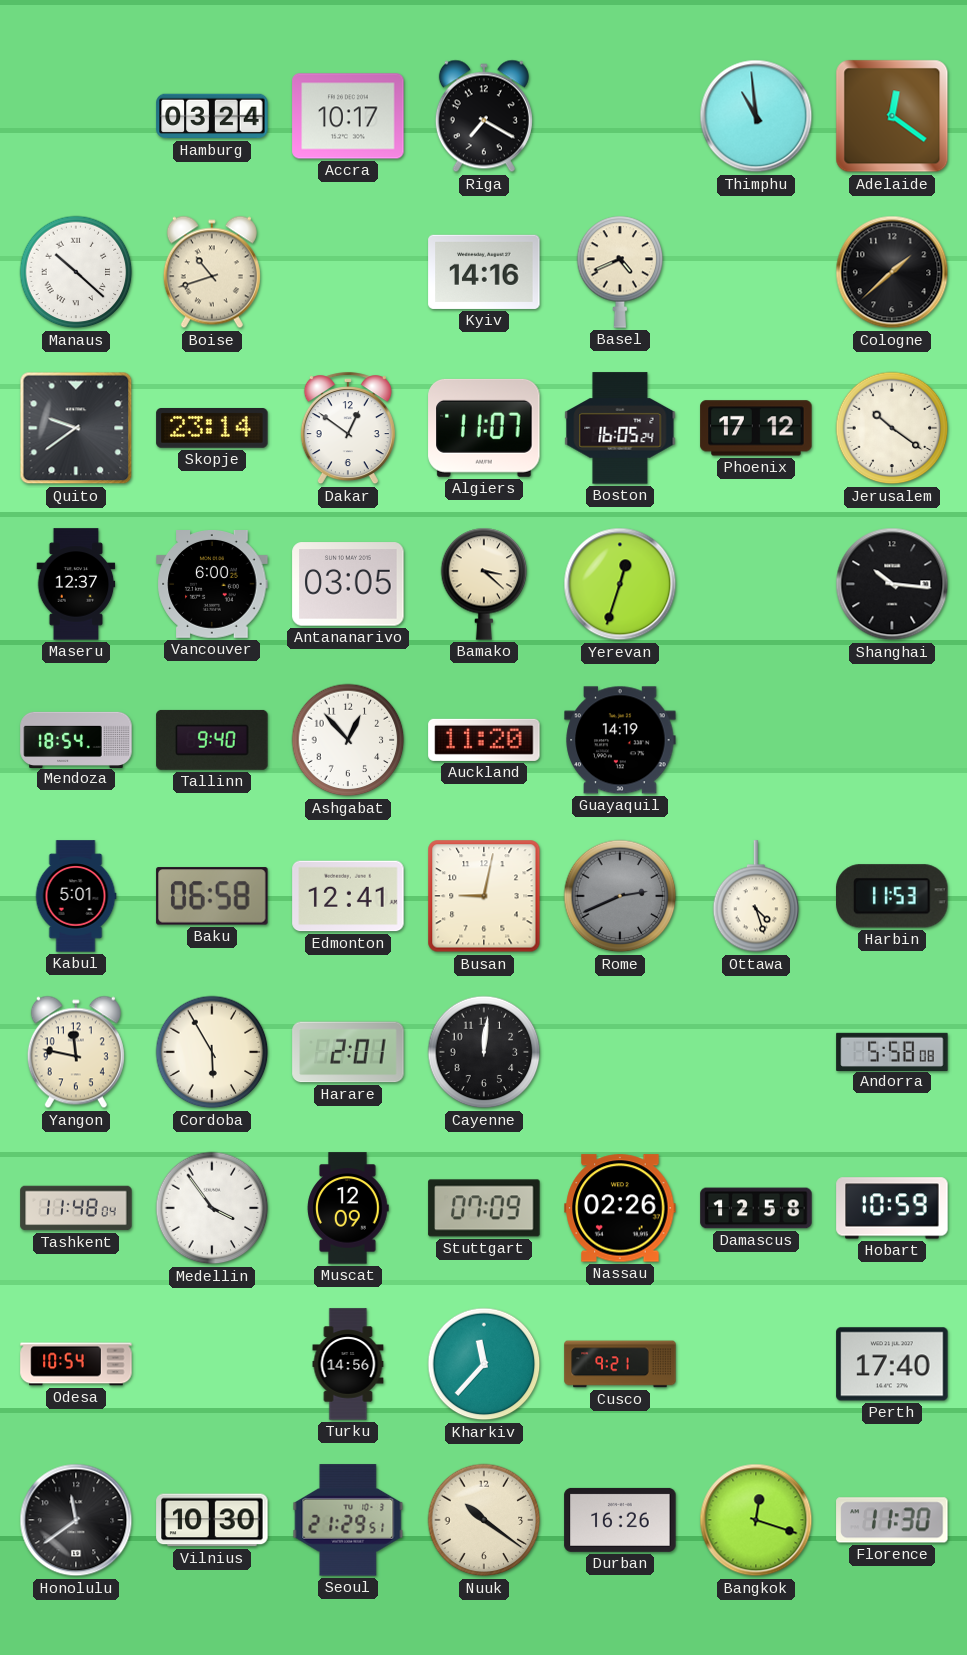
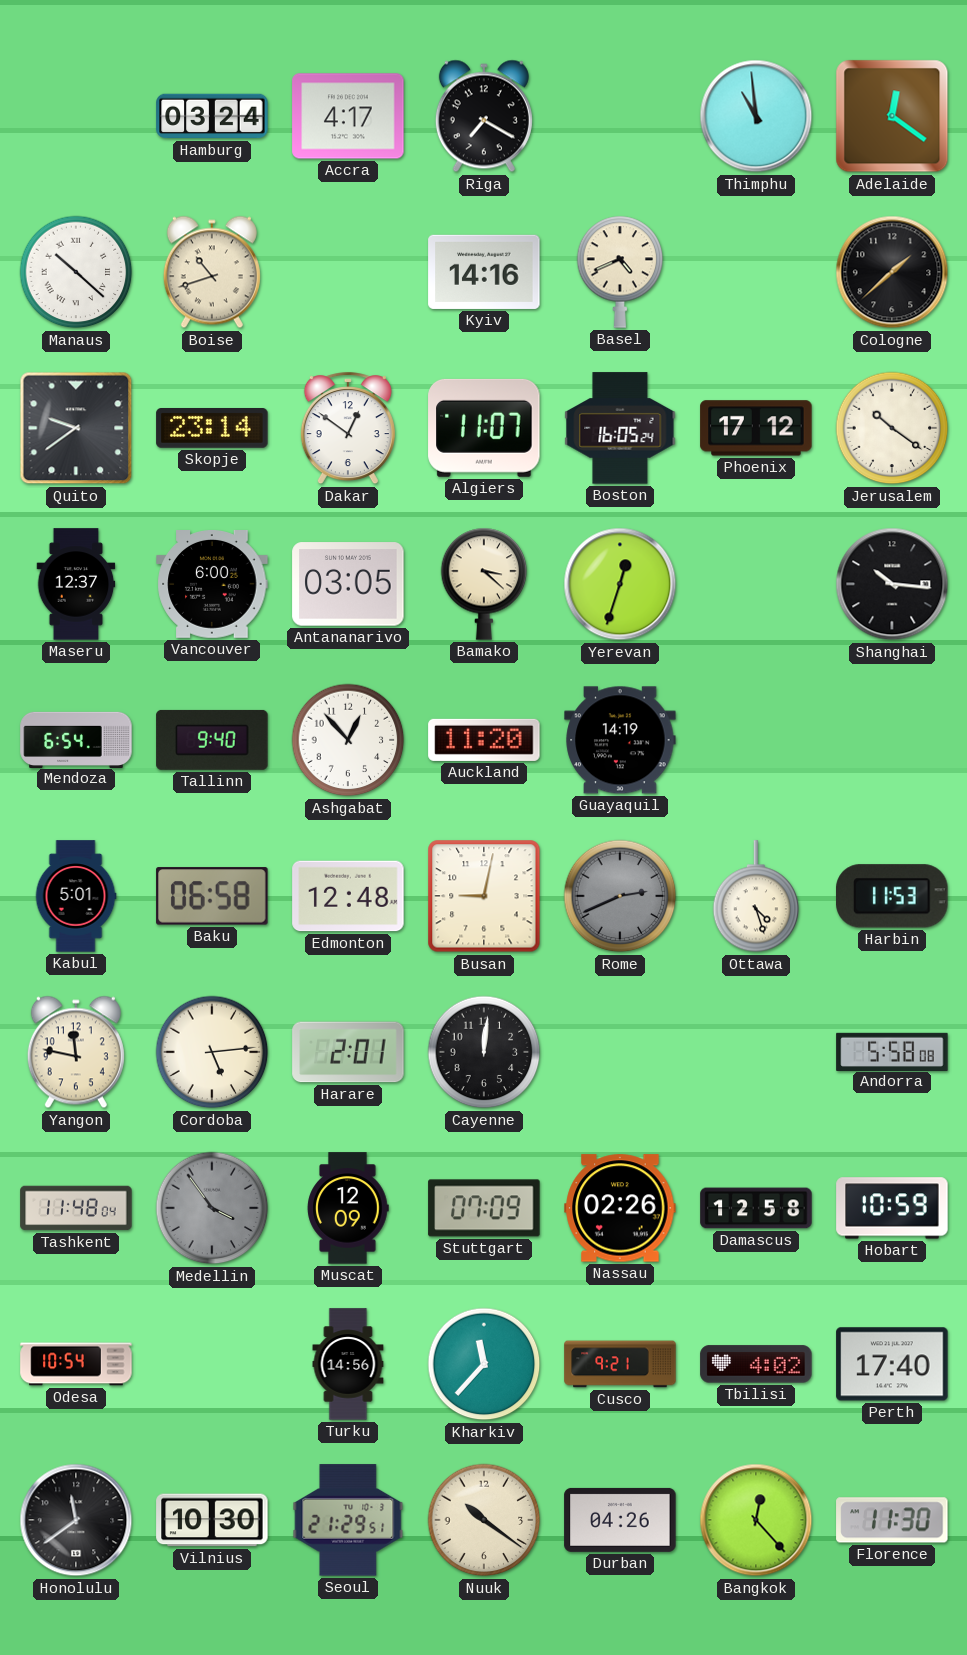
Accra: 10:17 -> 4:17 (348, 116)
Mendoza: 18:54 -> 6:54 (76, 739)
Edmonton: 12:41 -> 12:48 (348, 896)
Cordoba: 5:55 -> 5:14 (212, 1052)
Medellin dial: white -> grey (212, 1208)
Tbilisi: none -> 4:02 (756, 1364)
Durban: 16:26 -> 04:26 (620, 1520)
Bangkok: 12:18 -> 12:23 (756, 1520)
